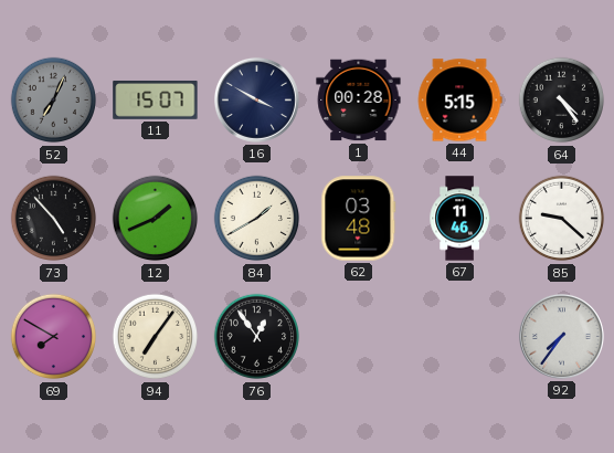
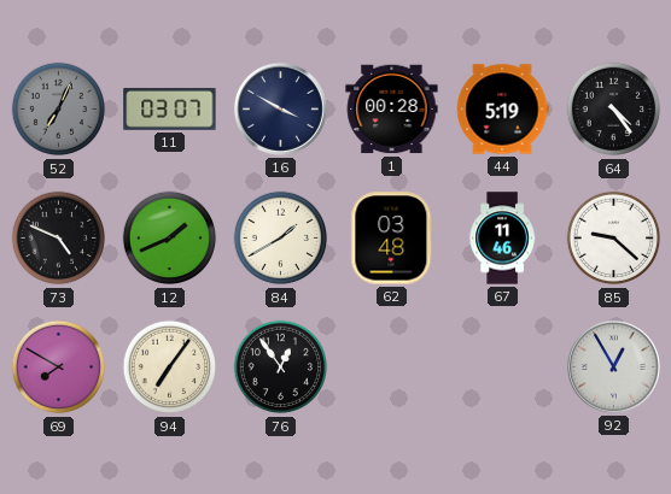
11: 15:07 -> 03:07 (170, 110)
44: 5:15 -> 5:19 (502, 110)
73: 4:53 -> 4:49 (59, 239)
92: 7:36 -> 12:55 (613, 366)
